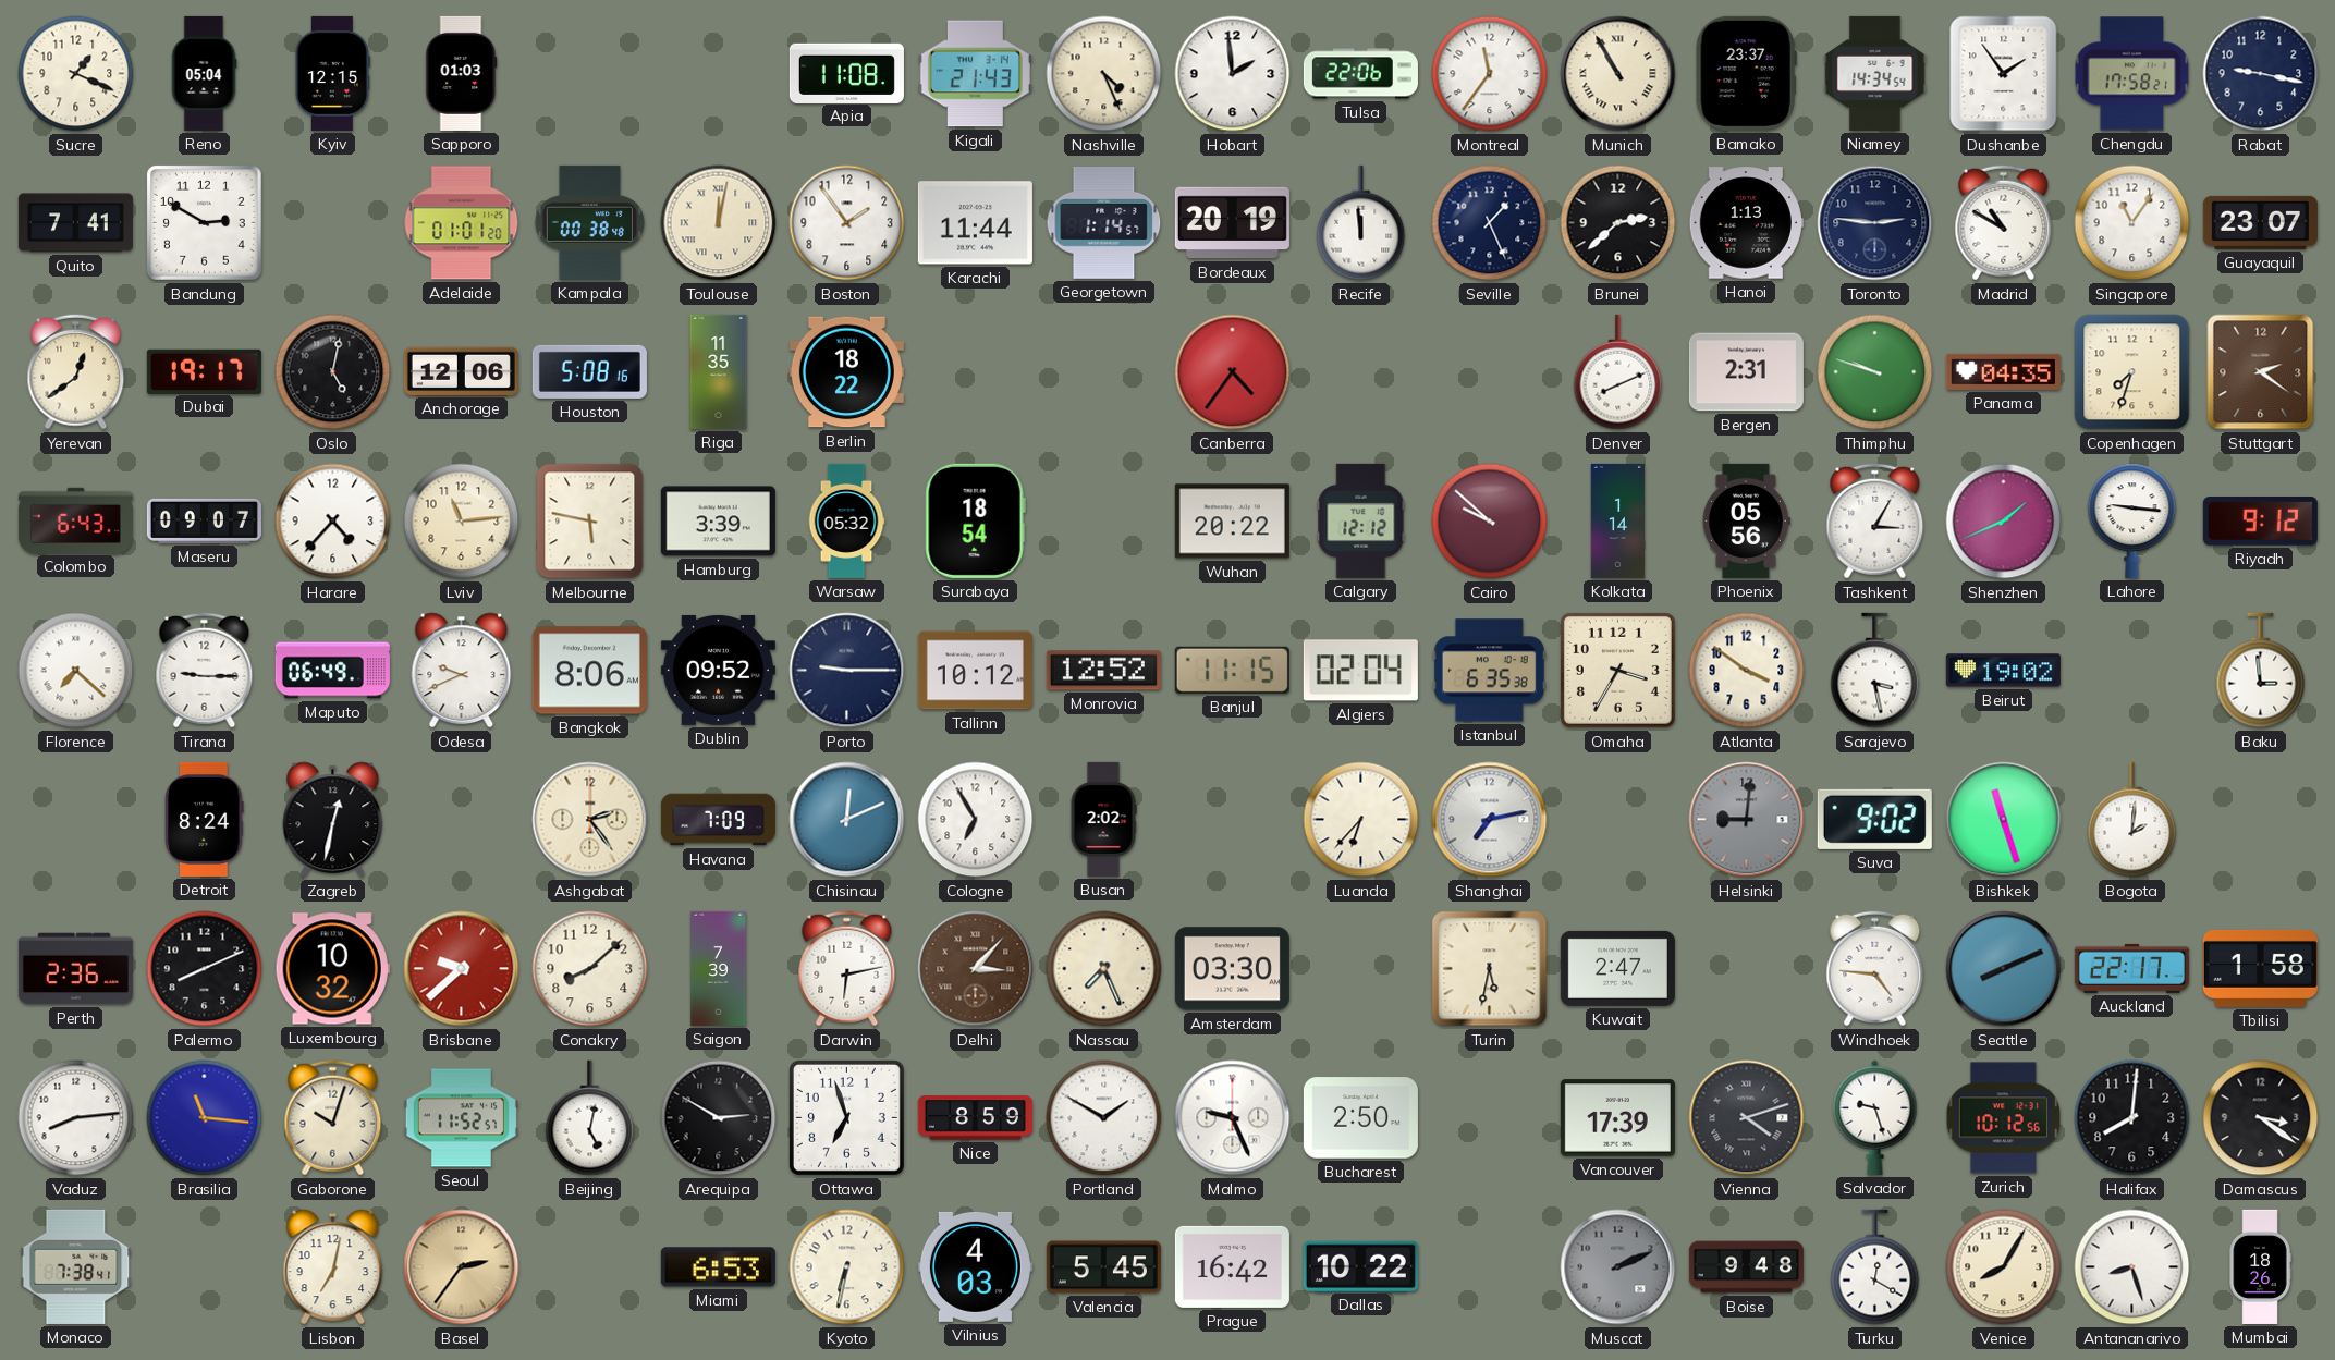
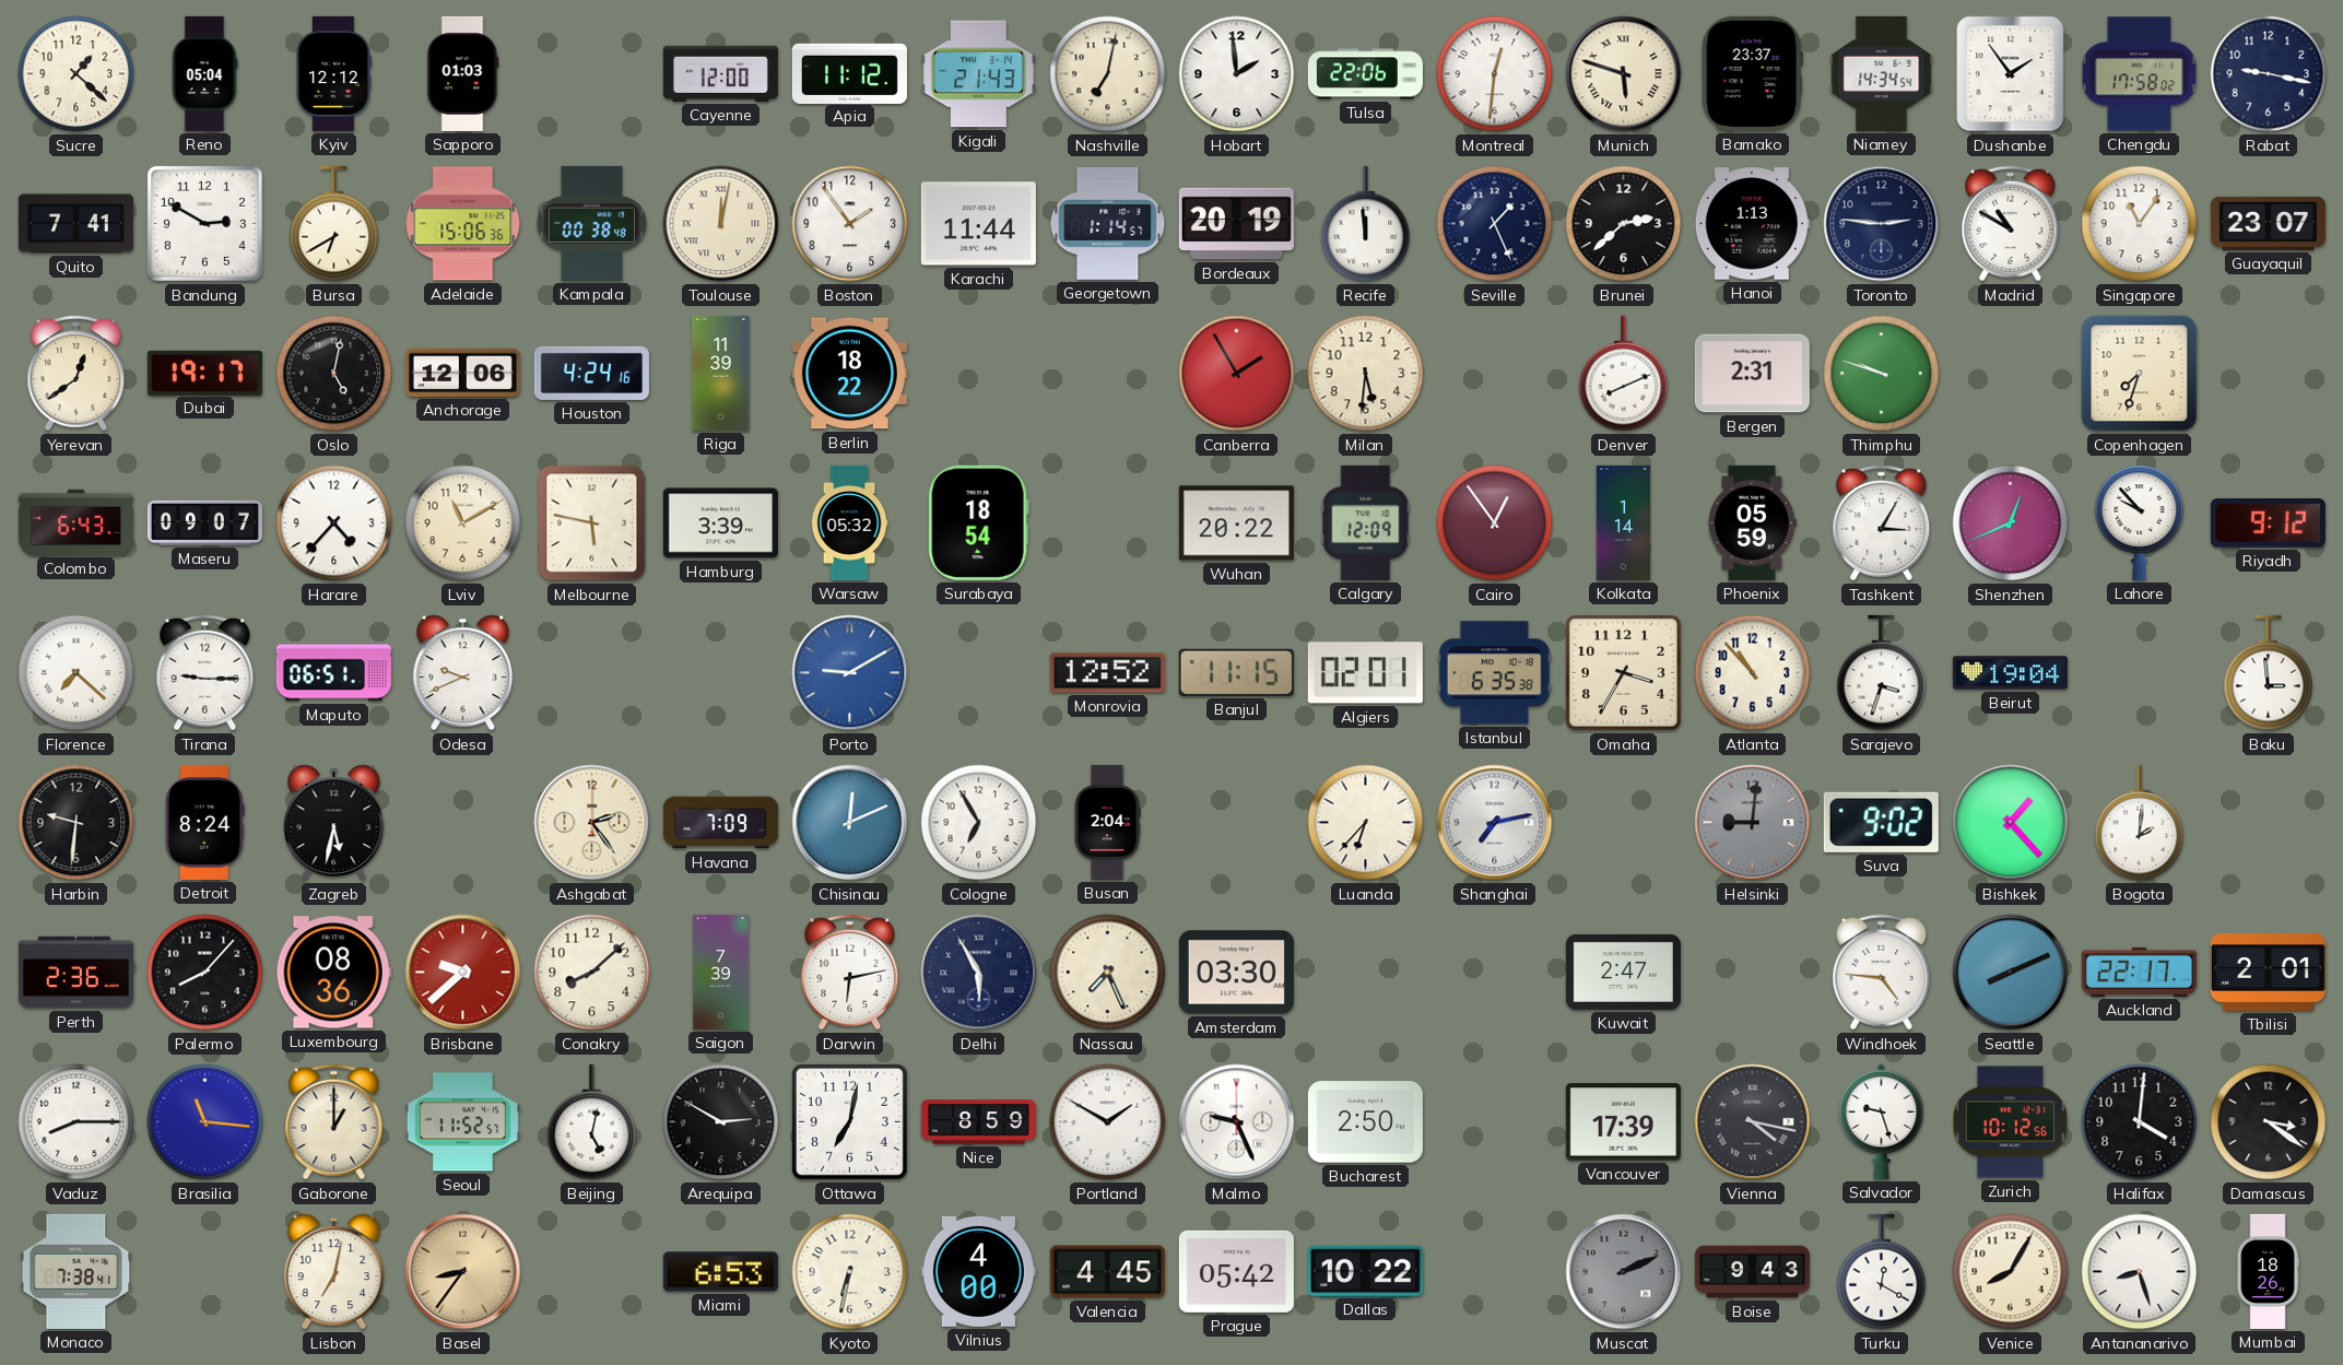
Sucre: 1:19 -> 1:22 (76, 74)
Kyiv: 12:15 -> 12:12 (333, 73)
Cayenne: none -> 12:00 (720, 73)
Apia: 11:08 -> 11:12 (849, 73)
Nashville: 4:26 -> 7:02 (1108, 74)
Montreal: 11:36 -> 12:31 (1495, 74)
Munich: 10:55 -> 5:48 (1624, 74)
Chengdu: 17:58:21 -> 17:58:02 (2140, 74)
Bursa: none -> 6:40 (334, 224)
Adelaide: 01:01 -> 15:06 (463, 224)
Houston: 5:08 -> 4:24 (591, 373)
Riga: 11:35 -> 11:39 (721, 373)
Canberra: 4:36 -> 1:55 (1237, 374)
Milan: none -> 5:31 (1366, 374)
Panama: 04:35 -> none (2003, 371)
Stuttgart: 2:21 -> none (2261, 372)
Lviv: 11:14 -> 11:10 (463, 523)
Calgary: 12:12 -> 12:09 (1366, 522)
Cairo: 9:52 -> 12:54 (1495, 523)
Phoenix: 05:56 -> 05:59 (1752, 522)
Shenzhen: 1:41 -> 12:41 (2011, 523)
Lahore: 9:16 -> 9:53 (2140, 522)
Maputo: 06:49 -> 06:51 (333, 673)
Bangkok: 8:06 -> none (589, 671)
Dublin: 09:52 -> none (718, 670)
Porto: 9:15 -> 9:10 (850, 673)
Porto dial: navy -> blue (850, 673)
Tallinn: 10:12 -> none (975, 671)
Algiers: 02:04 -> 02:01 (1365, 673)
Atlanta: 3:51 -> 10:53 (1753, 673)
Sarajevo: 3:28 -> 3:33 (1882, 673)
Beirut: 19:02 -> 19:04 (2010, 673)
Harbin: none -> 9:31 (76, 823)
Zagreb: 12:32 -> 5:32 (334, 823)
Busan: 2:02 -> 2:04 (1107, 822)
Bishkek: 11:27 -> 1:23 (2011, 823)
Palermo: 8:11 -> 8:07 (205, 973)
Luxembourg: 10:32 -> 08:36 (333, 973)
Delhi: 3:07 -> 5:55 (979, 973)
Delhi dial: brown -> navy (979, 973)
Turin: 5:32 -> none (1490, 969)
Tbilisi: 1:58 -> 2:01 (2268, 972)
Vaduz: 8:14 -> 8:15 (76, 1122)
Gaborone: 10:03 -> 1:00 (334, 1122)
Ottawa: 6:57 -> 7:02 (849, 1121)
Vienna: 4:12 -> 4:17 (1753, 1122)
Halifax: 8:01 -> 4:01 (2140, 1122)
Basel: 2:36 -> 8:36 (463, 1272)
Vilnius: 4:03 -> 4:00 (978, 1271)
Valencia: 5:45 -> 4:45 (1107, 1272)
Prague: 16:42 -> 05:42 (1236, 1271)
Boise: 9:48 -> 9:43 (1752, 1272)
